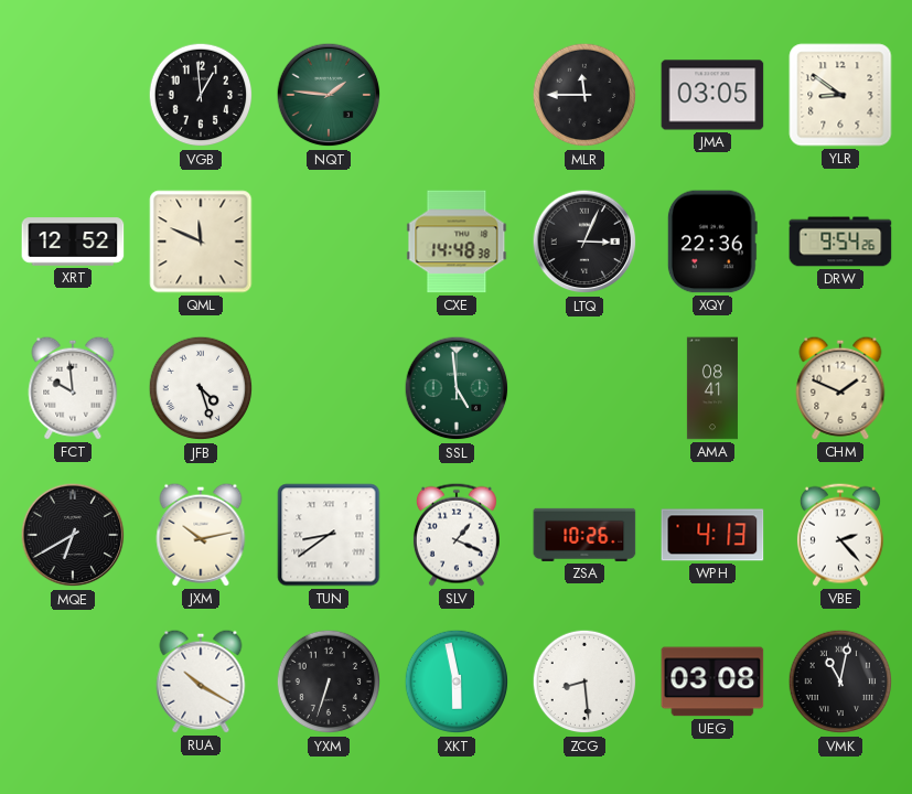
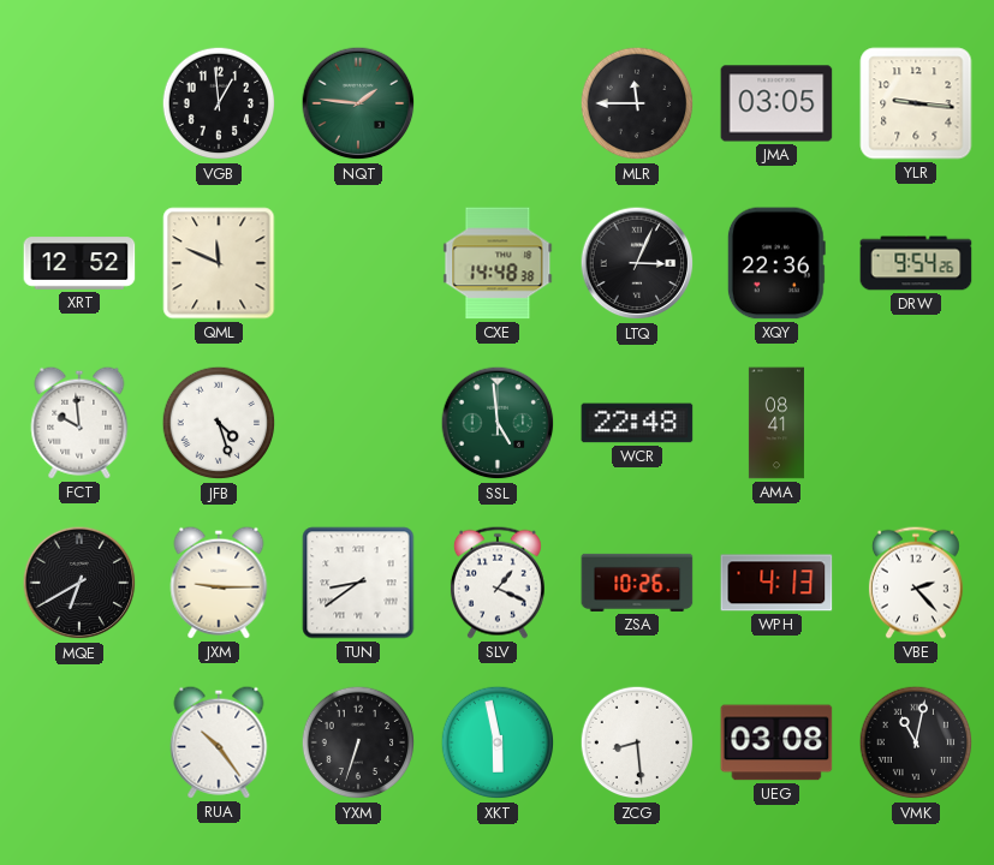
YLR: 8:51 -> 9:16 (916, 103)
WCR: none -> 22:48 (637, 423)
CHM: 1:49 -> none (840, 388)
JXM: 10:13 -> 9:15 (219, 583)
RUA: 10:20 -> 10:24 (219, 742)
